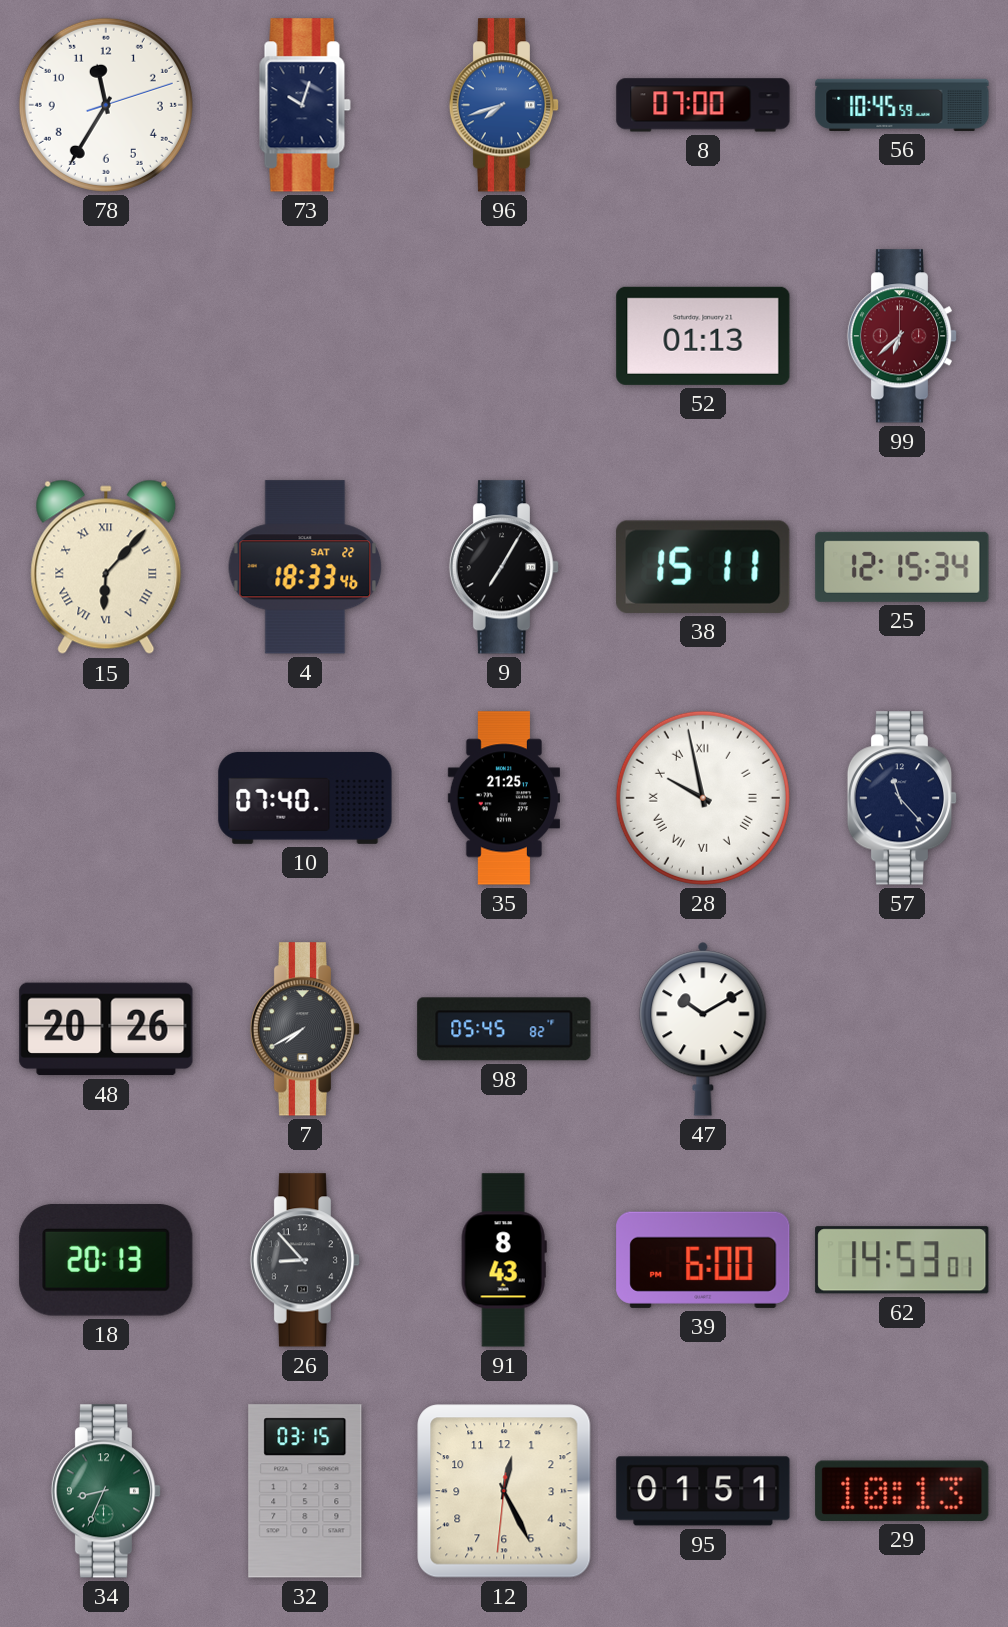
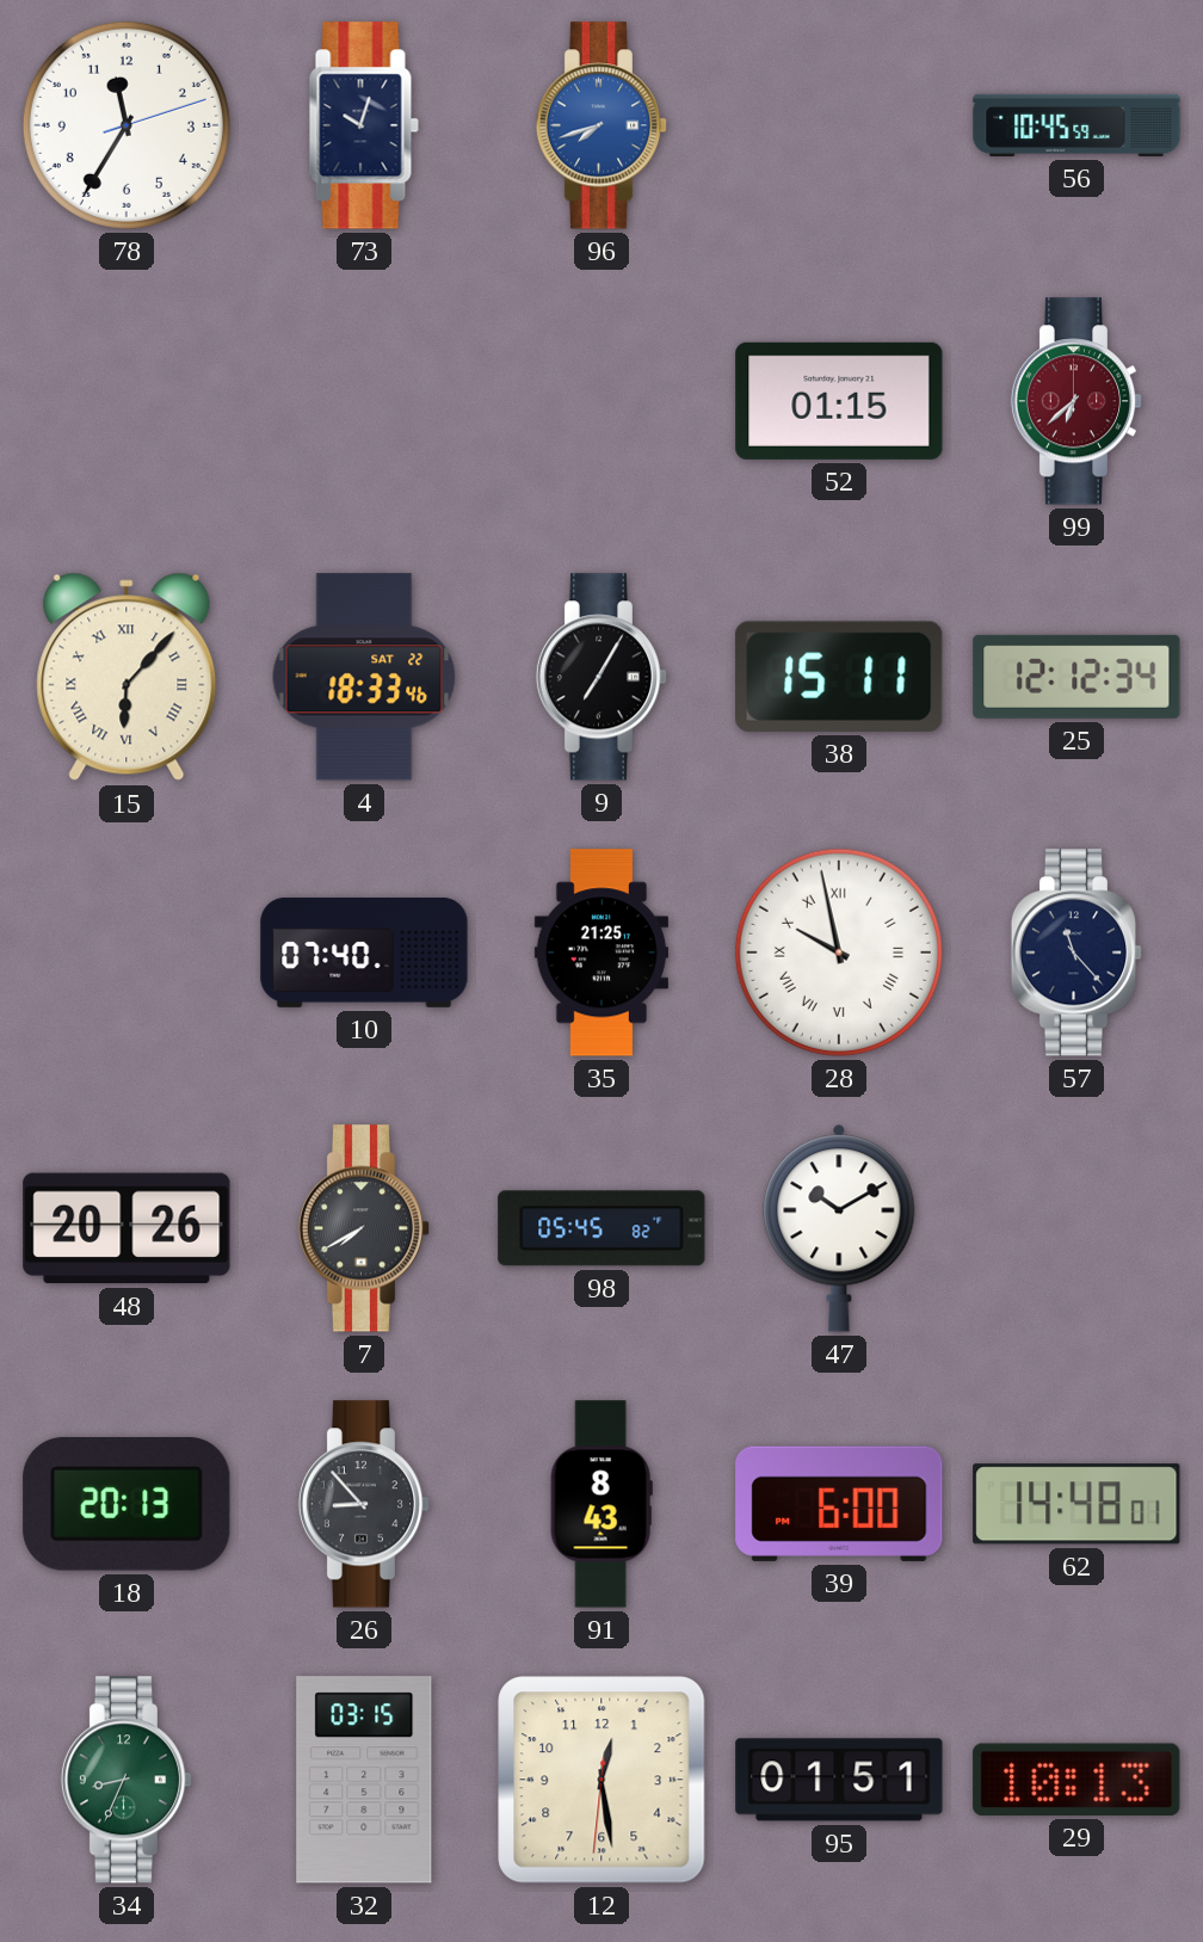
8: 07:00 -> none (703, 105)
52: 01:13 -> 01:15 (839, 401)
25: 12:15 -> 12:12 (1076, 677)
62: 14:53 -> 14:48 (1076, 1504)
12: 12:25 -> 12:28 (601, 1780)
